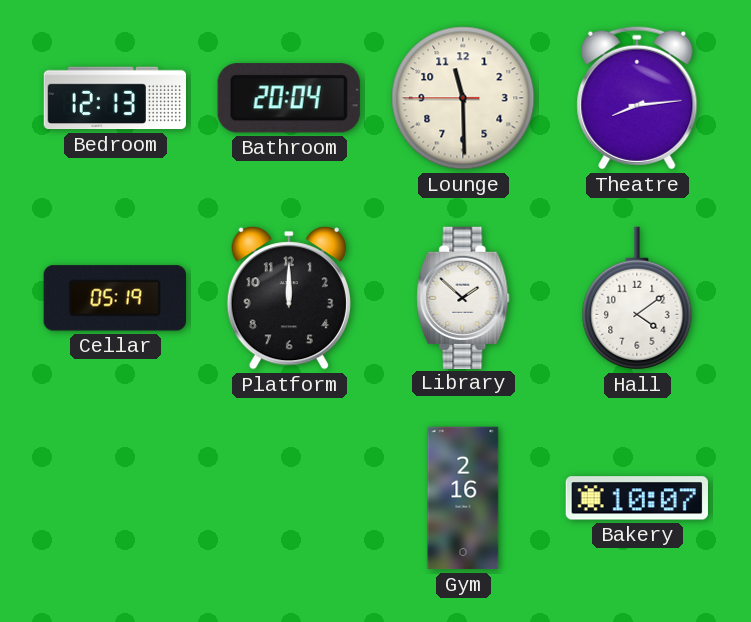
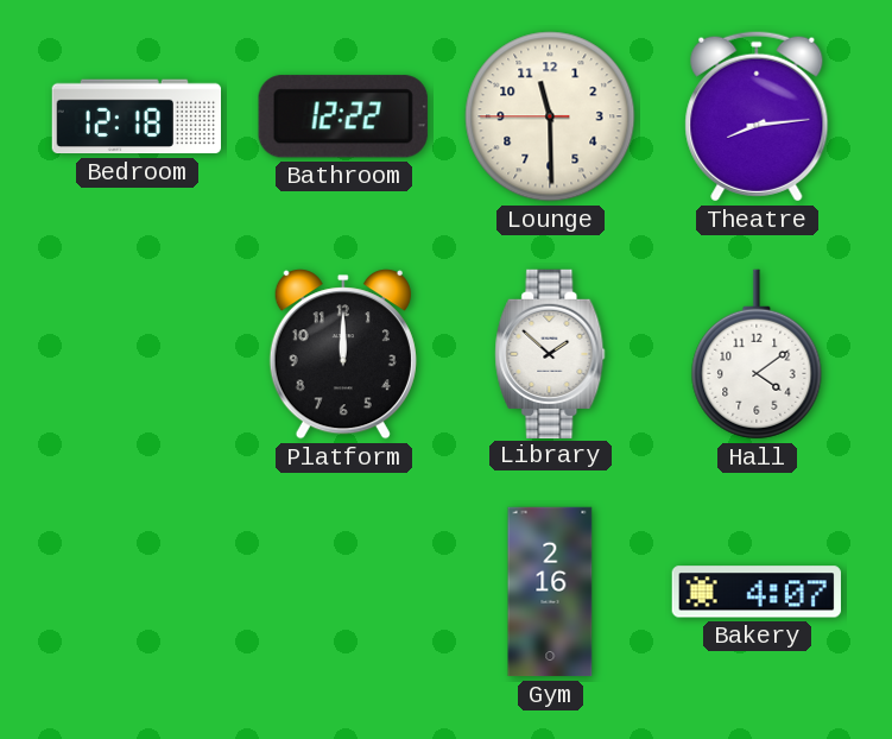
Bedroom: 12:13 -> 12:18 (135, 116)
Bathroom: 20:04 -> 12:22 (343, 116)
Cellar: 05:19 -> none (115, 298)
Bakery: 10:07 -> 4:07 (757, 592)
